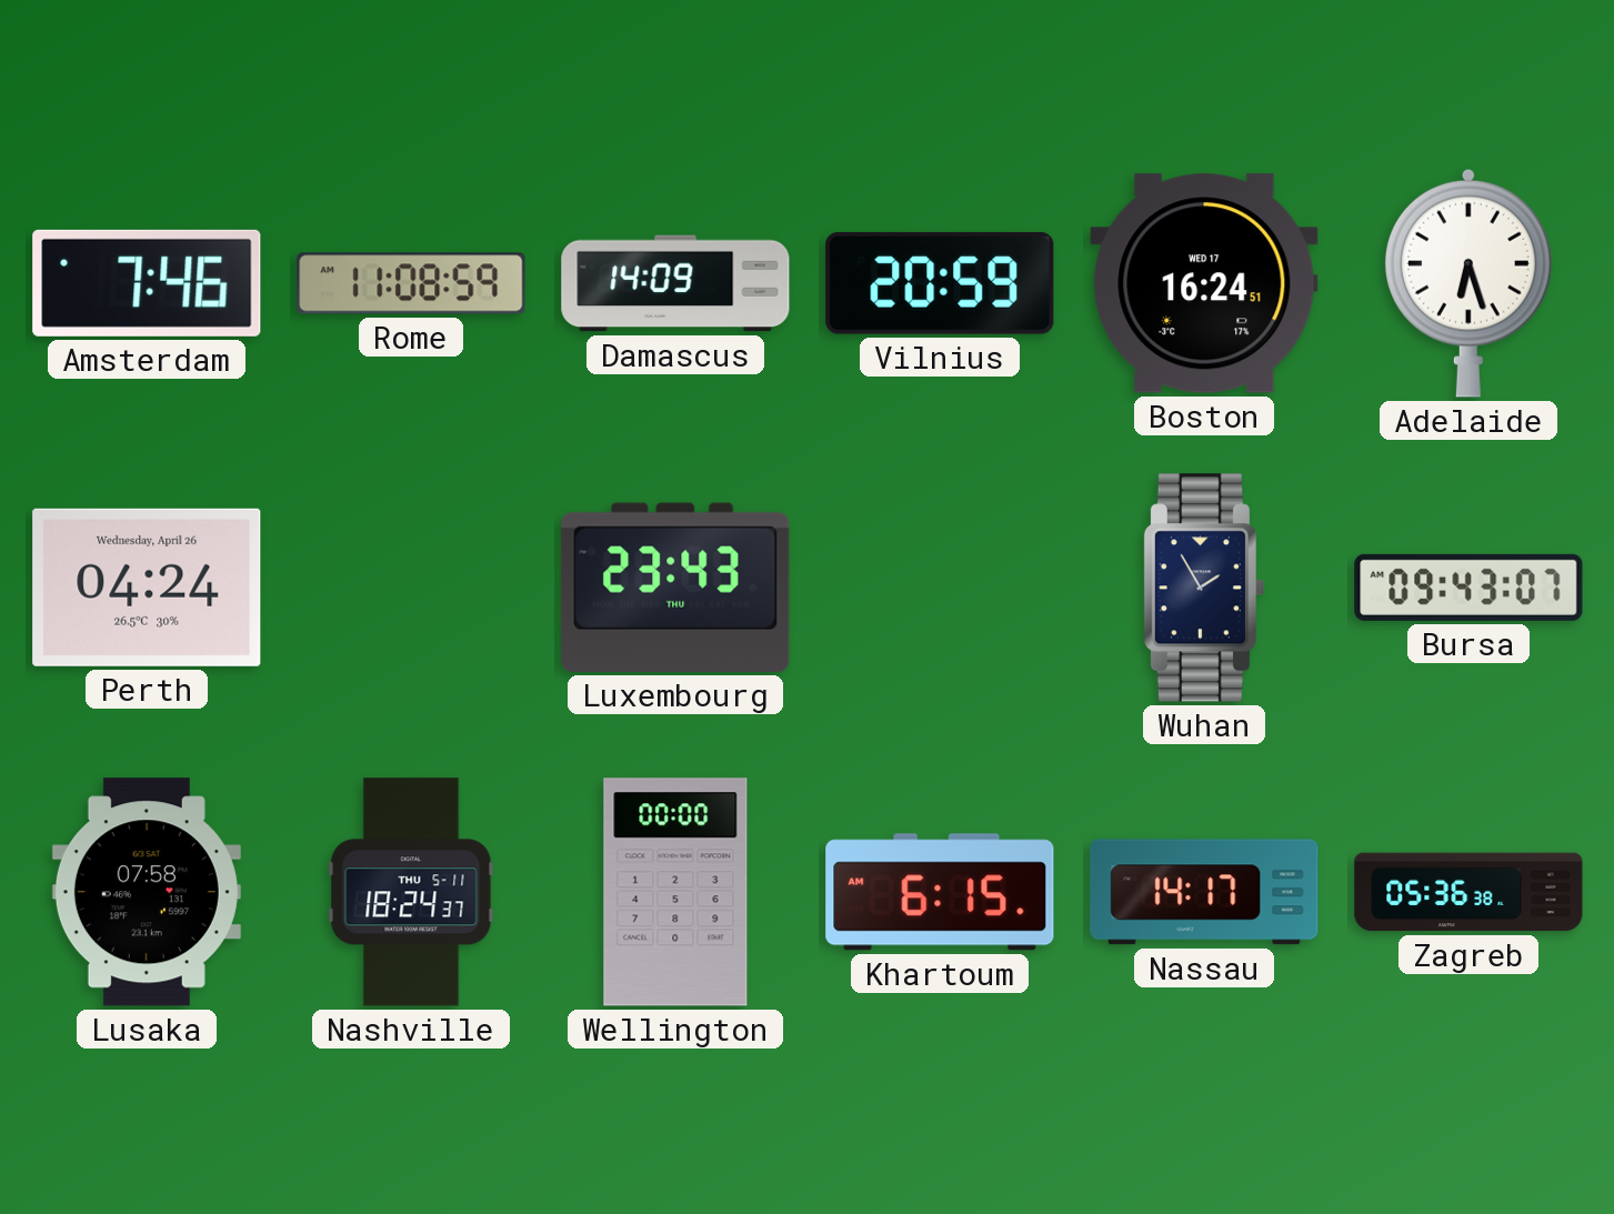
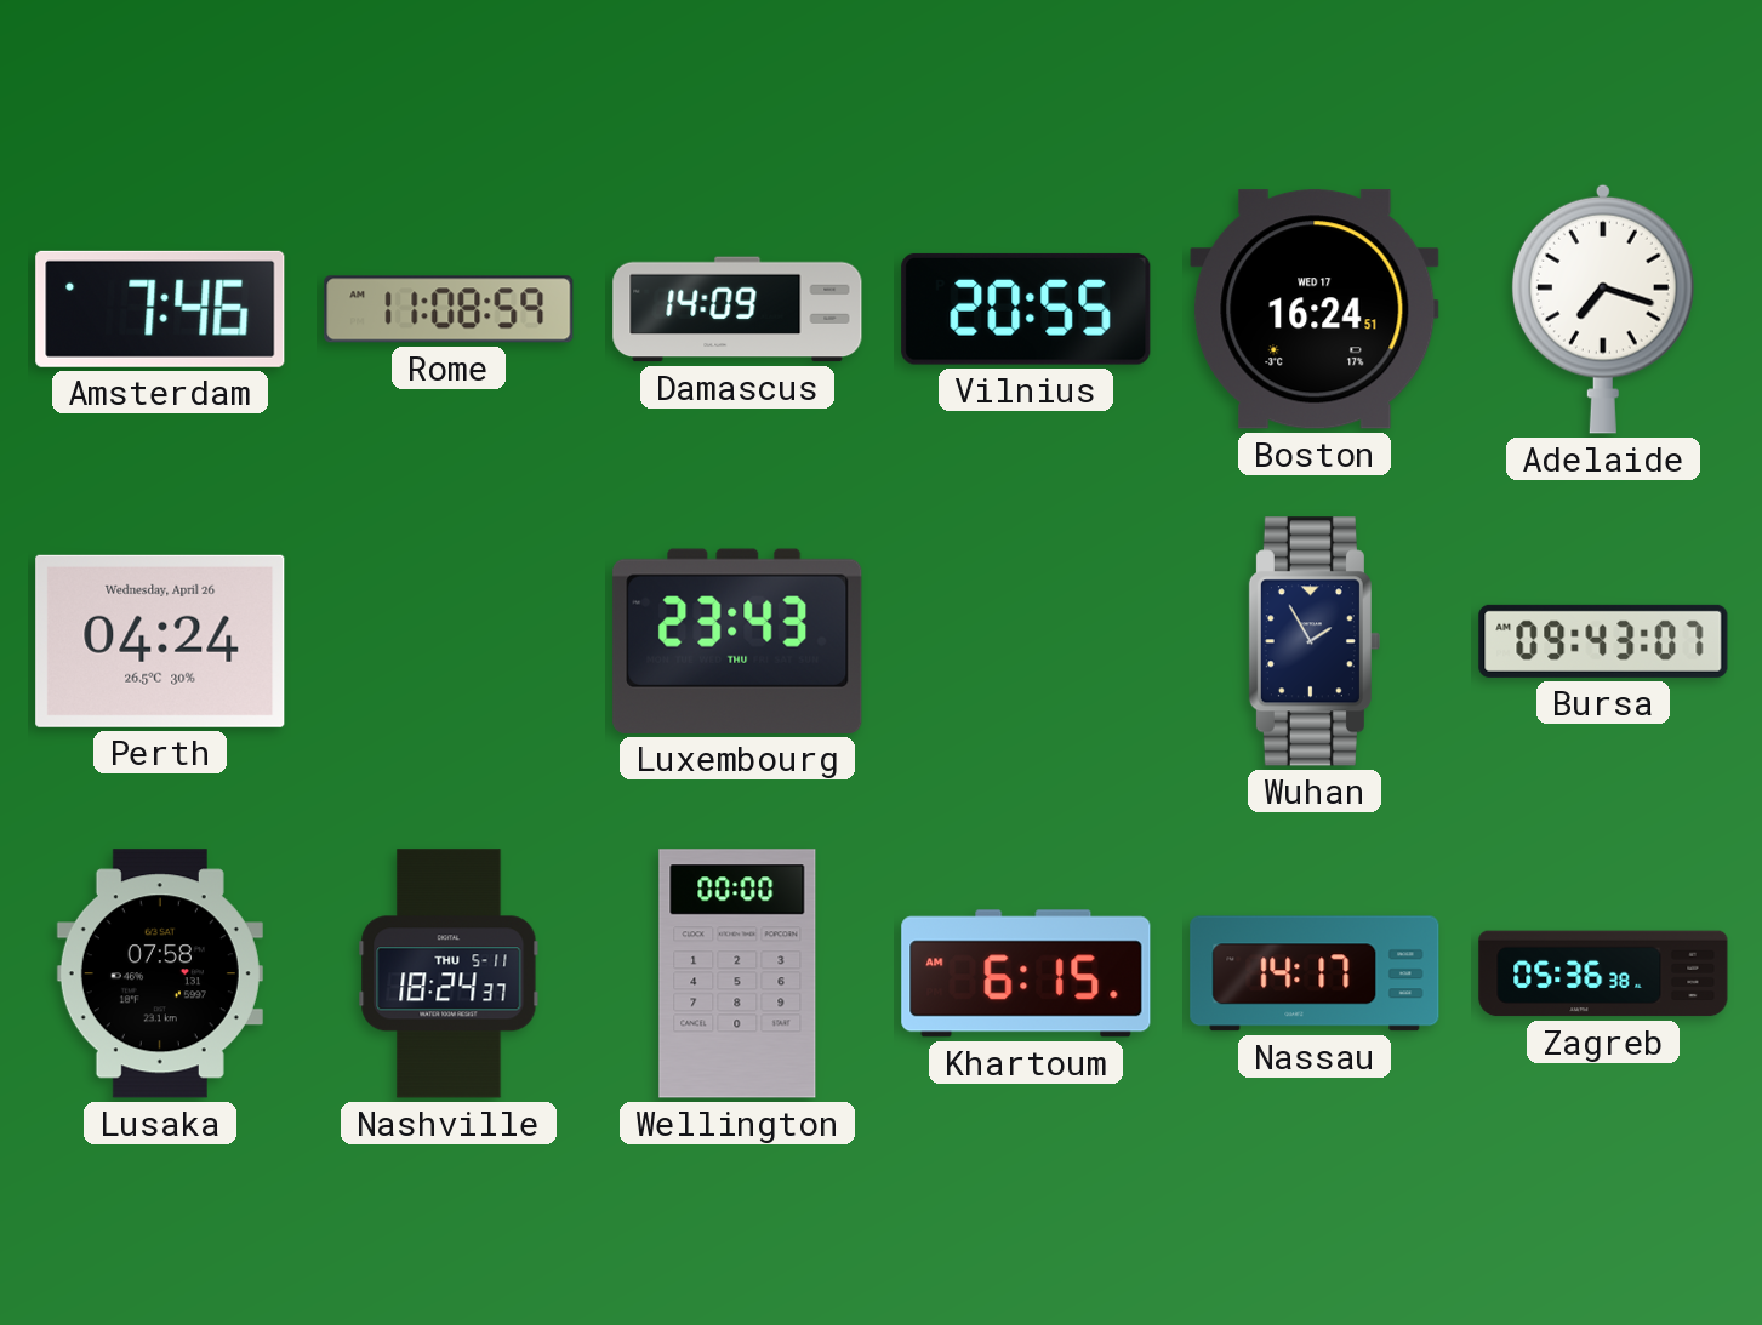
Vilnius: 20:59 -> 20:55 (1026, 309)
Adelaide: 6:27 -> 7:18 (1603, 309)
